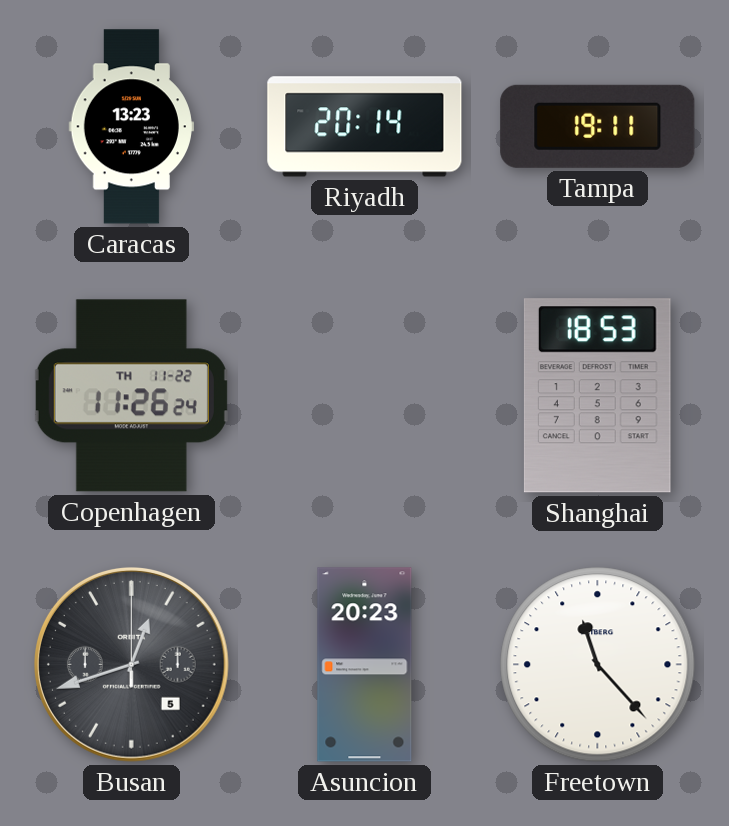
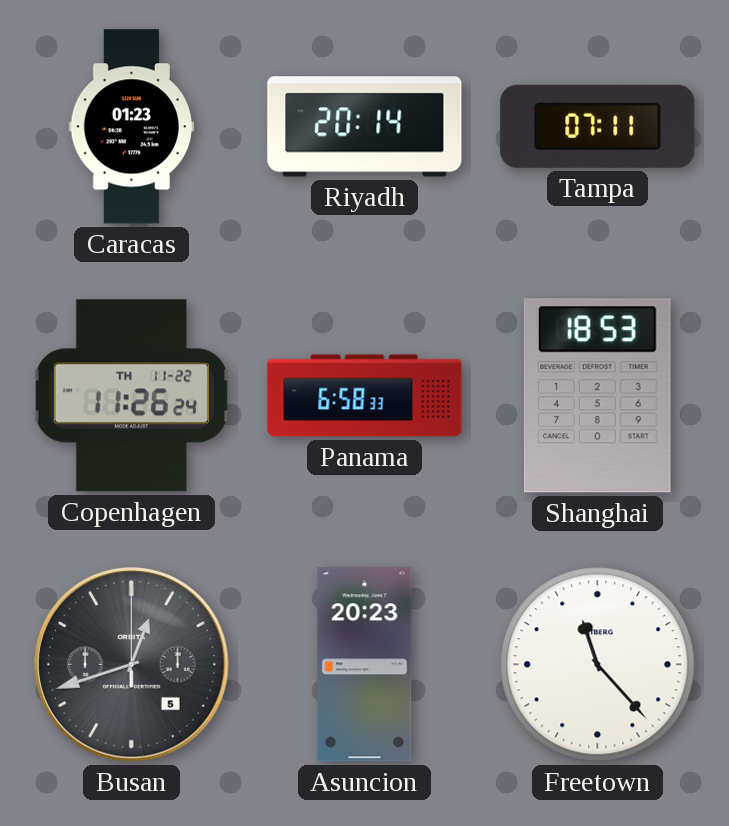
Caracas: 13:23 -> 01:23 (131, 127)
Tampa: 19:11 -> 07:11 (598, 126)
Panama: none -> 6:58 (365, 396)
